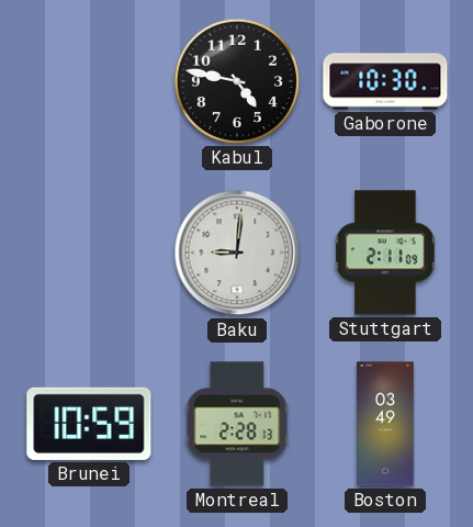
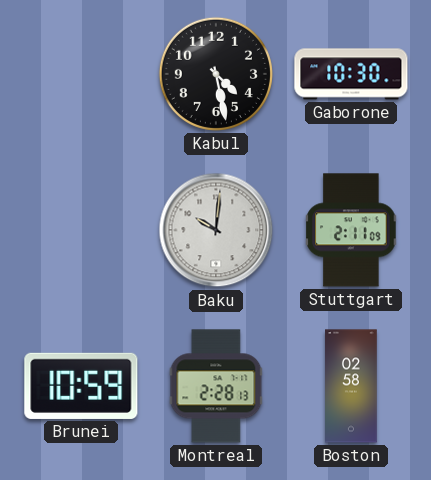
Kabul: 4:47 -> 4:28 (216, 74)
Baku: 9:01 -> 10:01 (216, 230)
Boston: 03:49 -> 02:58 (351, 386)
